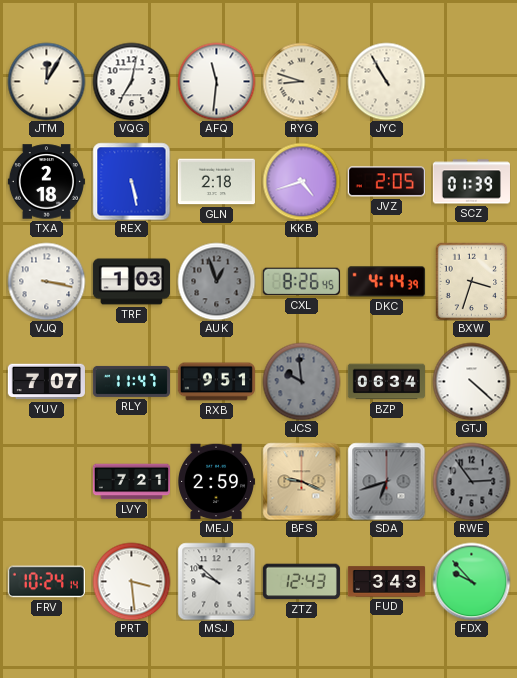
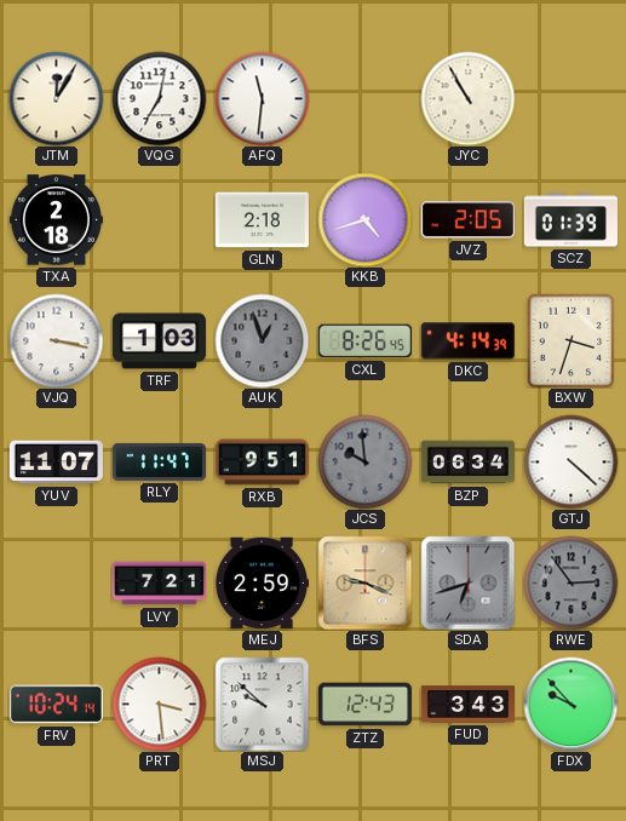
RYG: 8:48 -> none (301, 81)
REX: 5:28 -> none (131, 181)
YUV: 7:07 -> 11:07 (56, 463)
